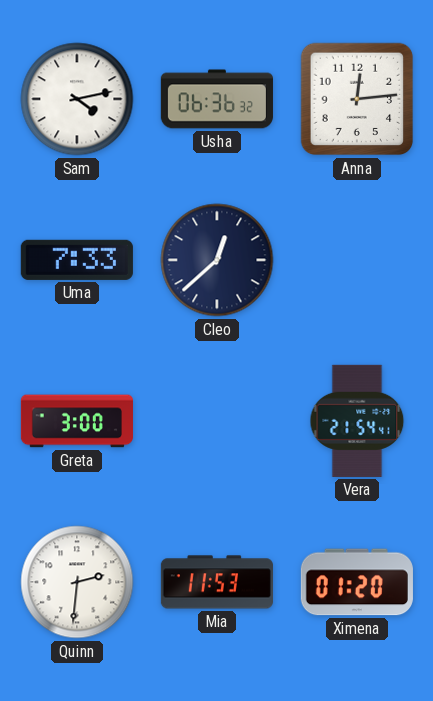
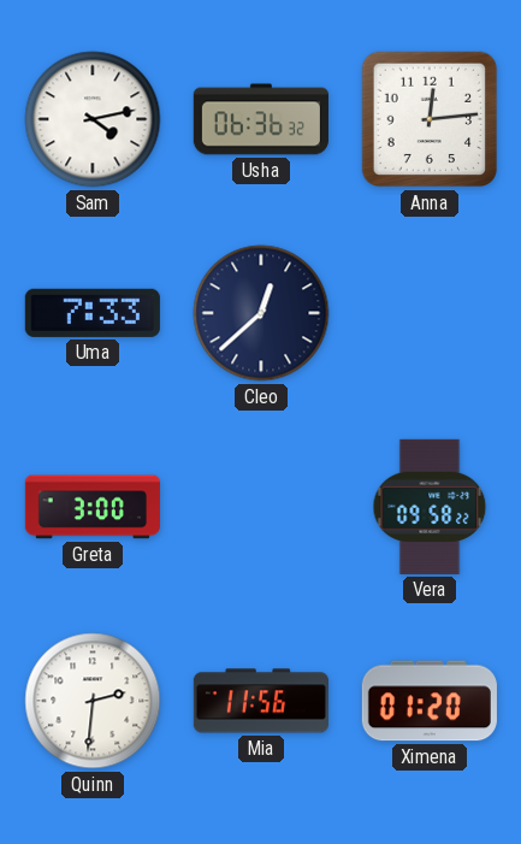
Vera: 21:54 -> 09:58 (430, 507)
Mia: 11:53 -> 11:56 (261, 701)
